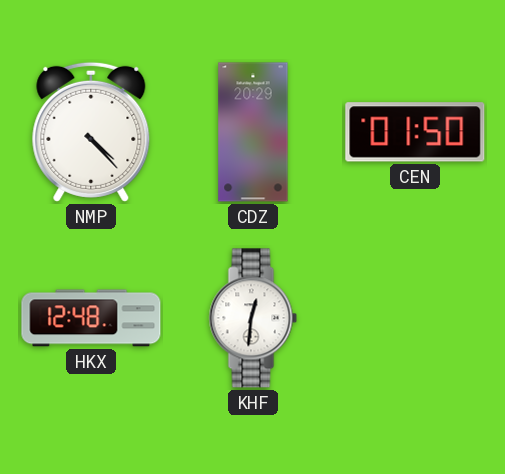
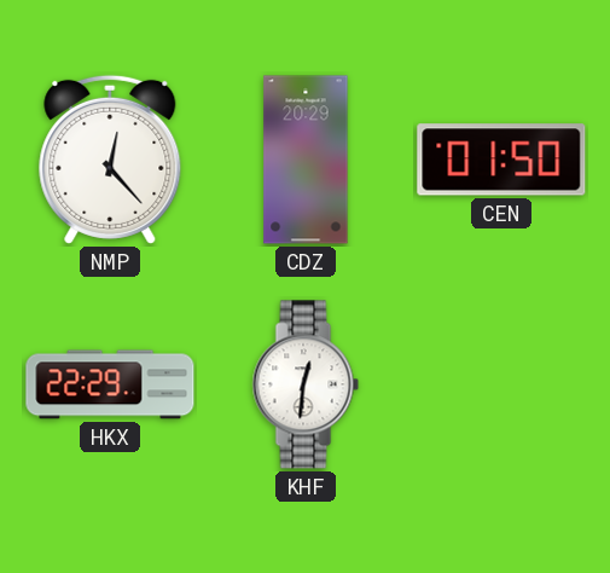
NMP: 4:23 -> 12:23 (110, 160)
HKX: 12:48 -> 22:29 (110, 384)
